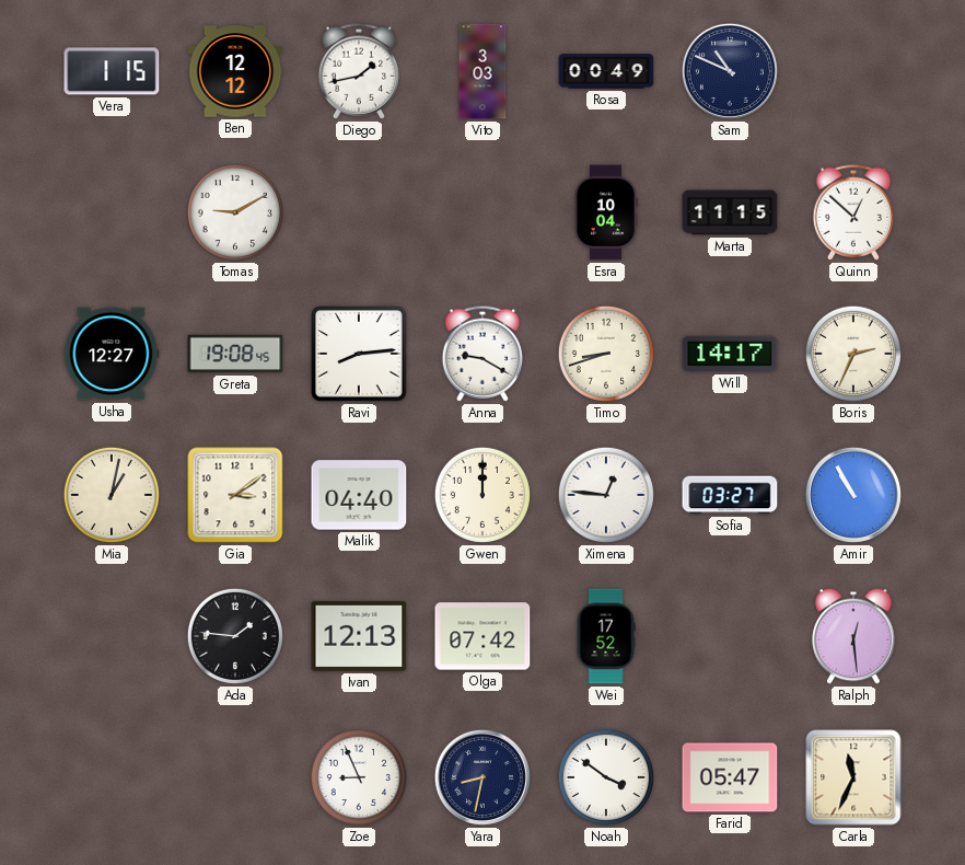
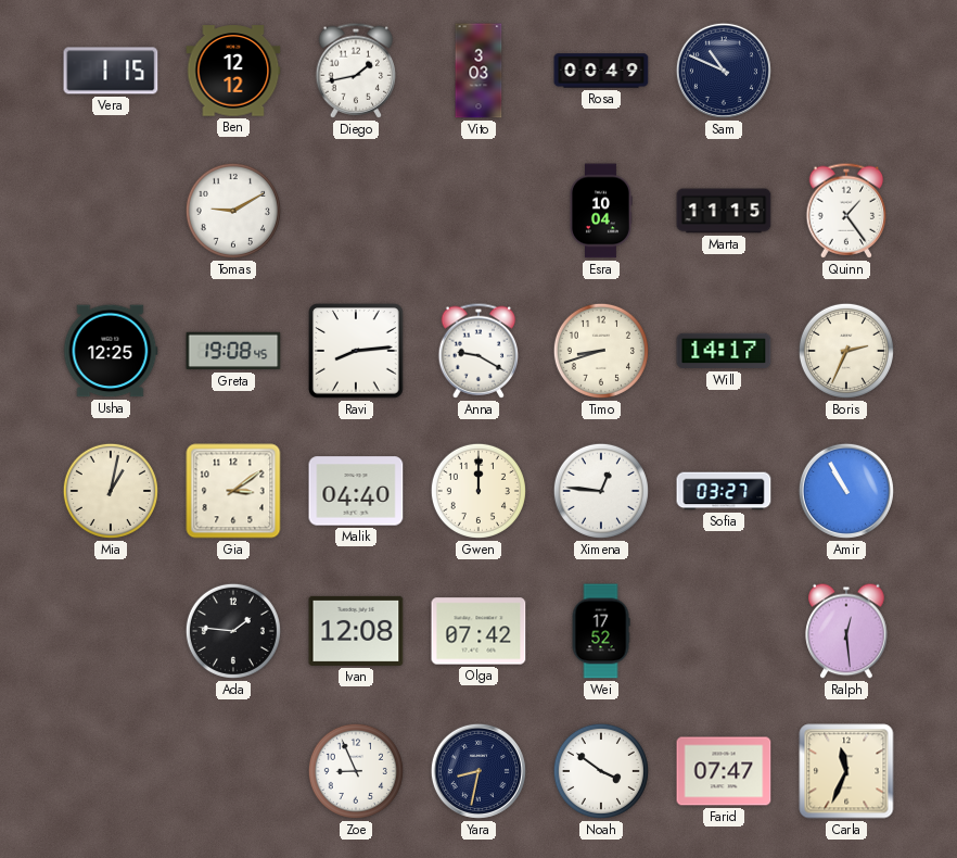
Quinn: 12:52 -> 1:24 (846, 211)
Usha: 12:27 -> 12:25 (111, 351)
Ivan: 12:13 -> 12:08 (356, 631)
Farid: 05:47 -> 07:47 (724, 771)
